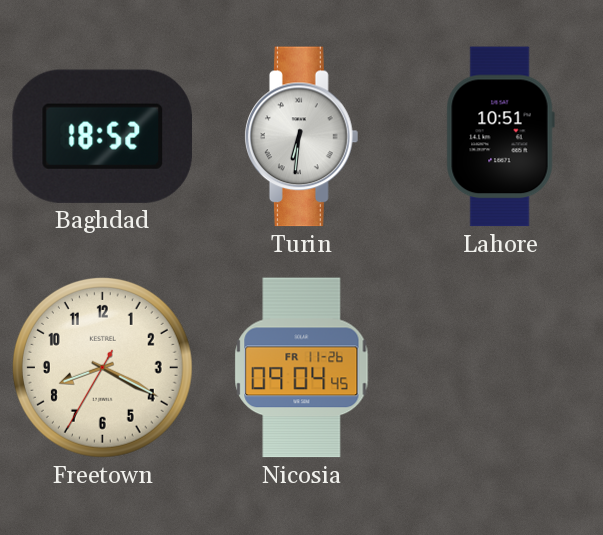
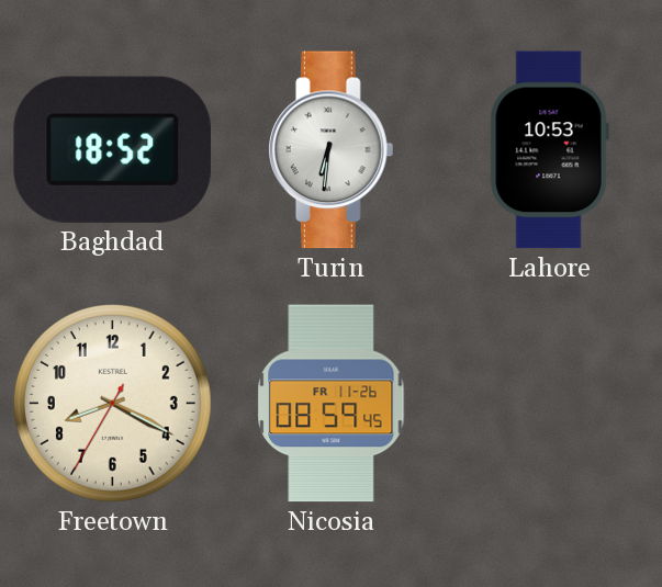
Lahore: 10:51 -> 10:53 (549, 150)
Nicosia: 09:04 -> 08:59 (332, 404)
